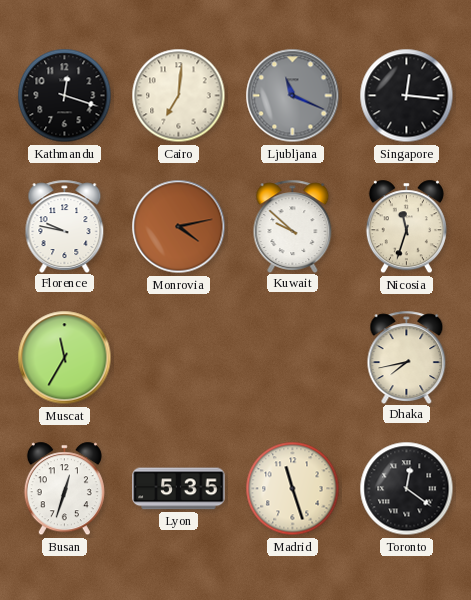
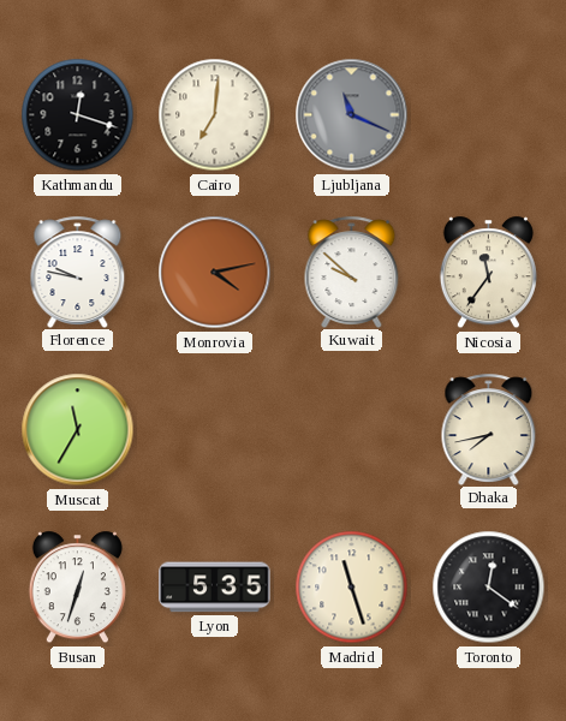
Singapore: 12:16 -> none (407, 96)
Nicosia: 11:33 -> 11:36 (488, 273)
